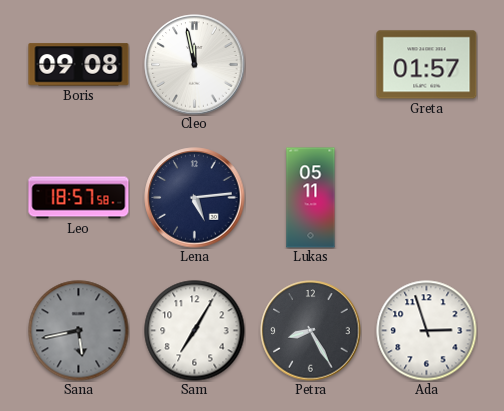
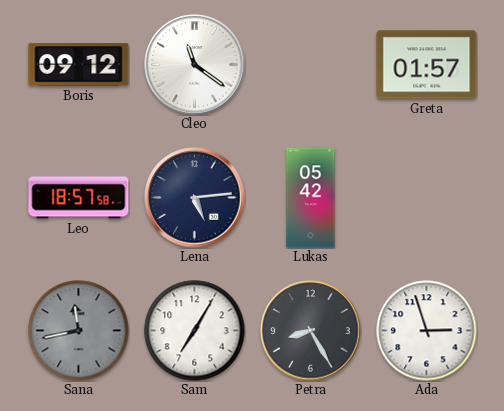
Boris: 09:08 -> 09:12 (79, 65)
Cleo: 11:58 -> 11:21 (195, 65)
Lukas: 05:11 -> 05:42 (311, 198)
Sana: 5:43 -> 11:43 (79, 331)
